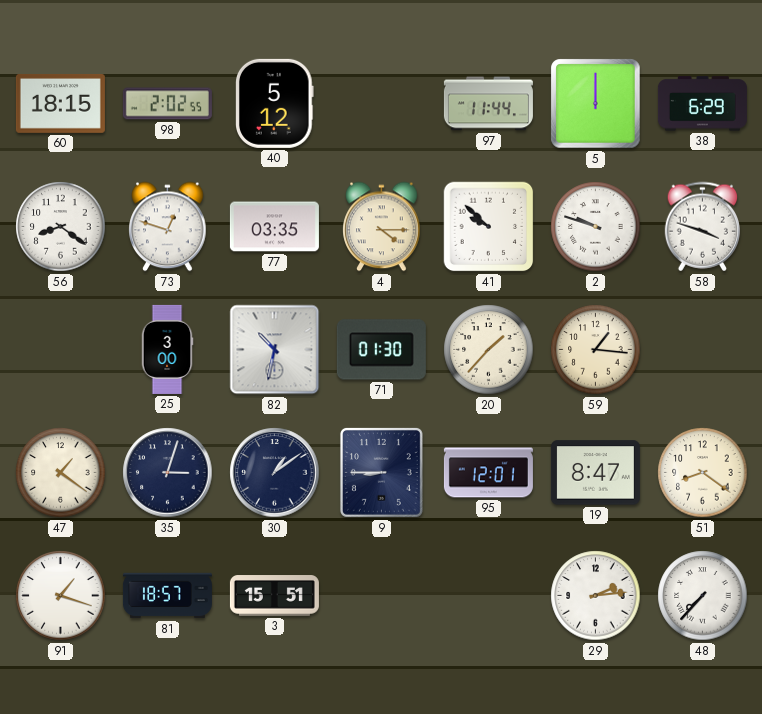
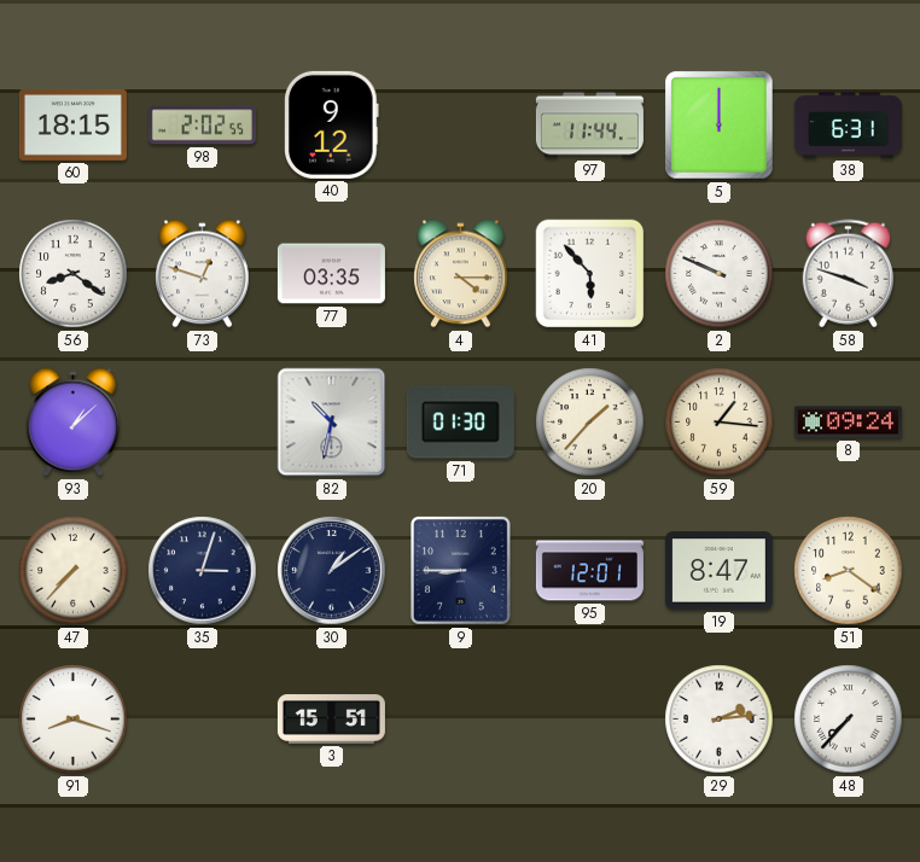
40: 5:12 -> 9:12 (332, 124)
38: 6:29 -> 6:31 (848, 126)
41: 9:52 -> 5:53 (590, 274)
2: 9:48 -> 9:49 (720, 274)
93: none -> 1:08 (74, 423)
25: 3:00 -> none (167, 349)
8: none -> 09:24 (848, 423)
47: 1:21 -> 7:37 (74, 571)
91: 1:18 -> 8:18 (74, 720)
81: 18:57 -> none (167, 596)
